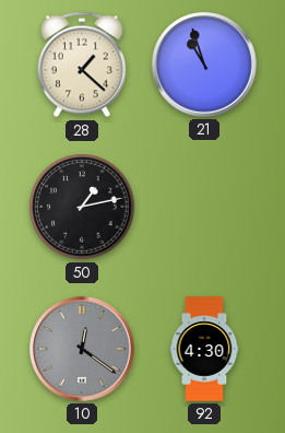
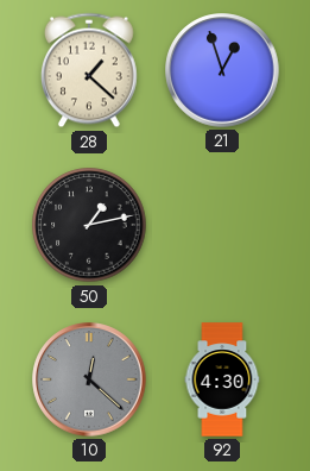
21: 10:57 -> 12:57 (222, 70)
10: 12:21 -> 12:22 (89, 379)
